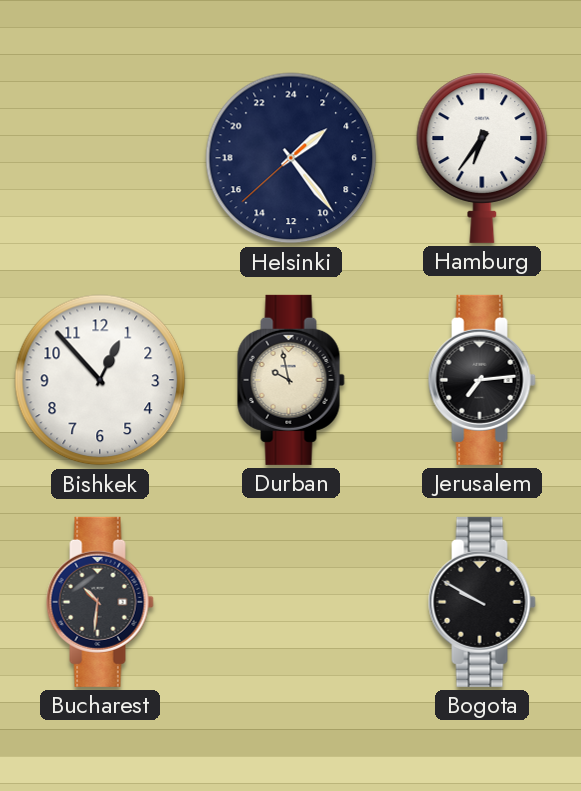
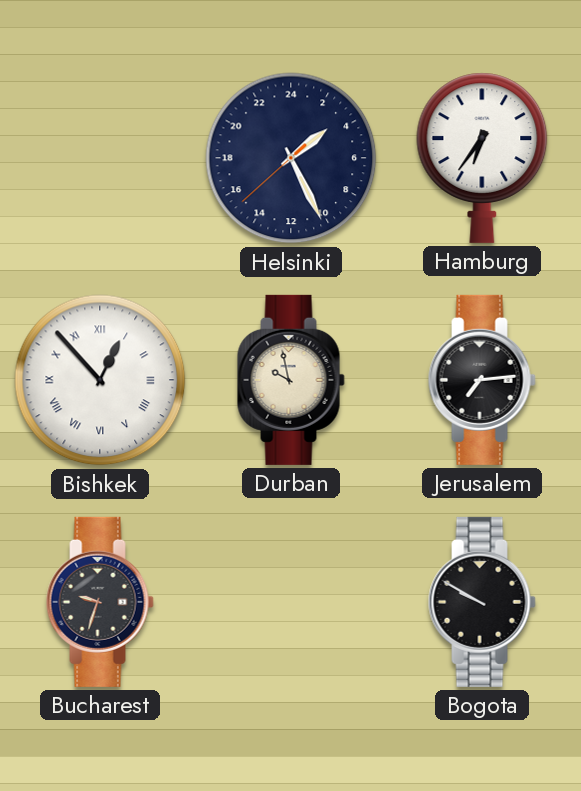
Helsinki: 3:23 -> 3:25 (291, 158)
Bishkek numerals: Arabic -> Roman (100, 380)
Bucharest: 10:31 -> 9:33 (100, 602)
